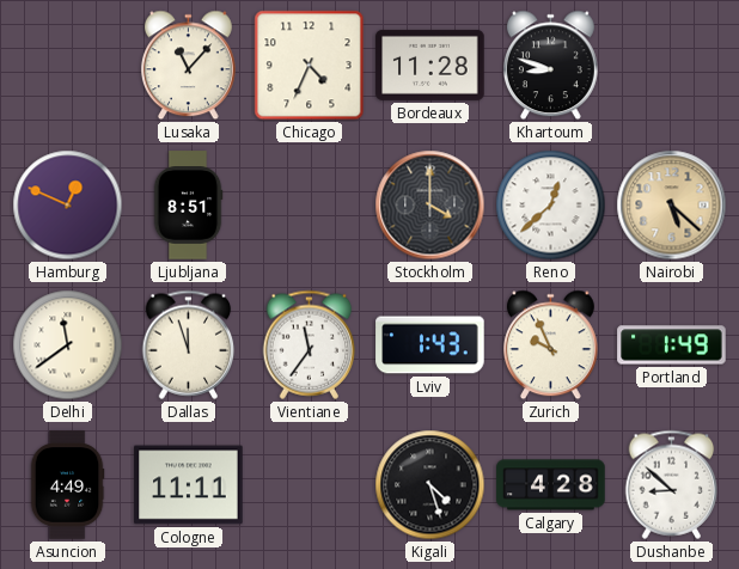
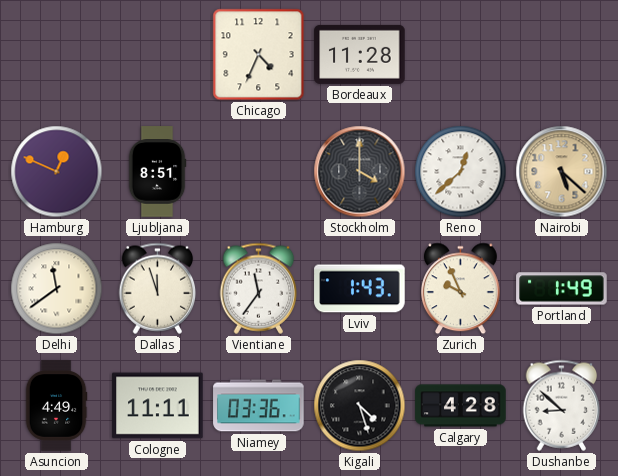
Lusaka: 11:07 -> none (188, 66)
Khartoum: 8:48 -> none (550, 66)
Niamey: none -> 03:36 (259, 406)
